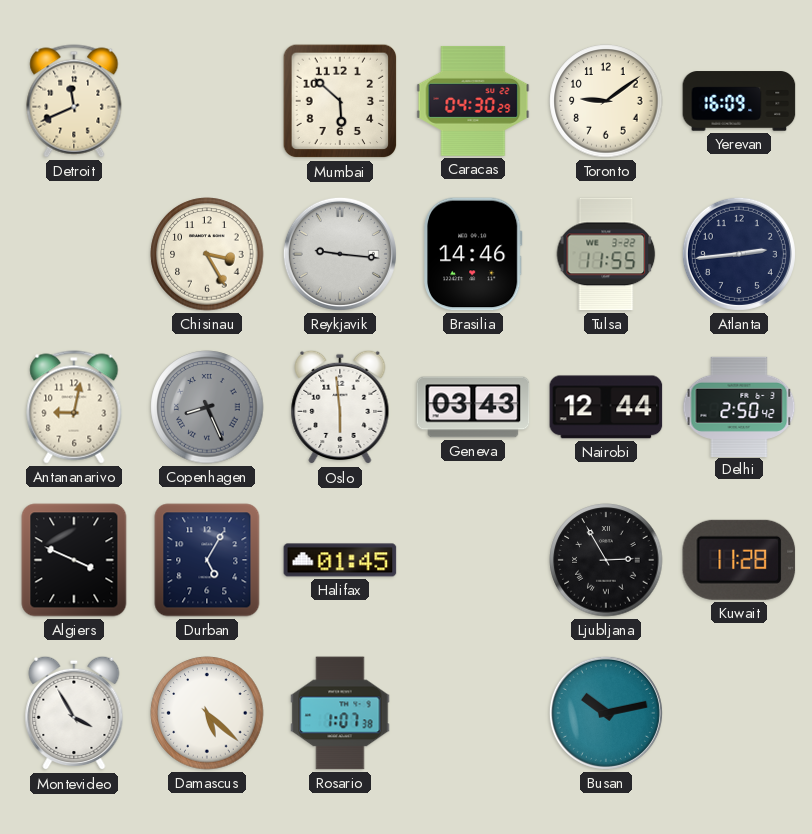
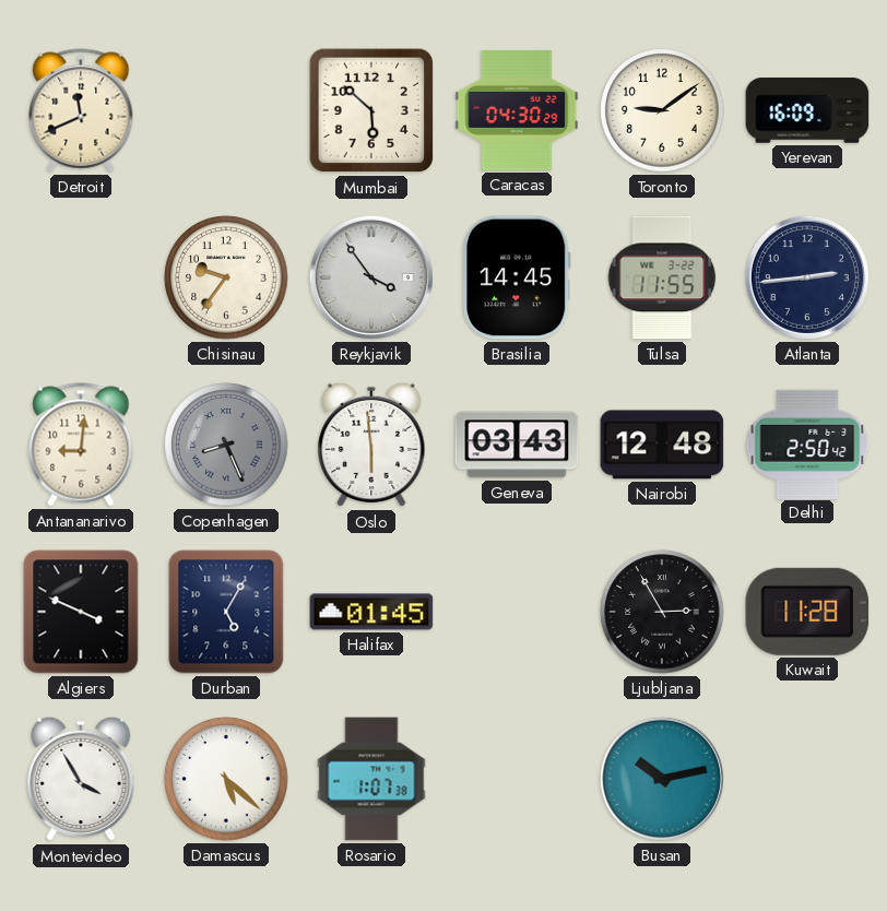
Chisinau: 3:25 -> 9:36 (226, 277)
Reykjavik: 9:16 -> 3:54 (371, 277)
Brasilia: 14:46 -> 14:45 (518, 277)
Antananarivo: 9:02 -> 9:01 (81, 445)
Nairobi: 12:44 -> 12:48 (662, 445)
